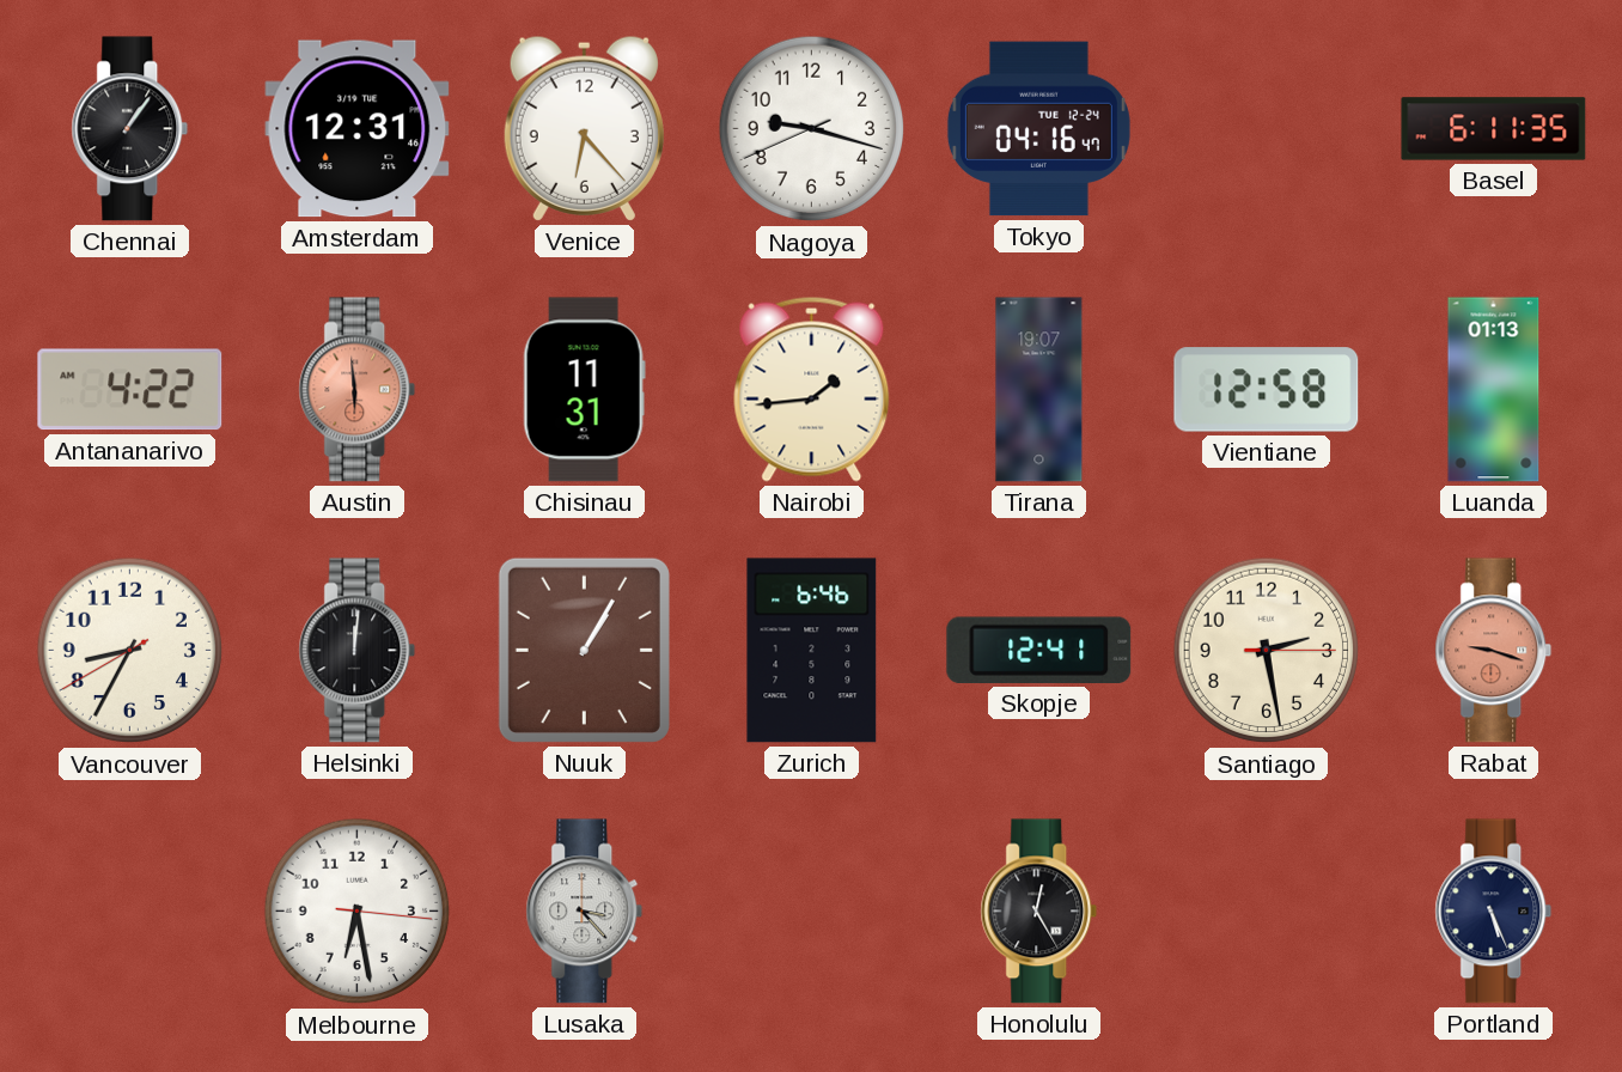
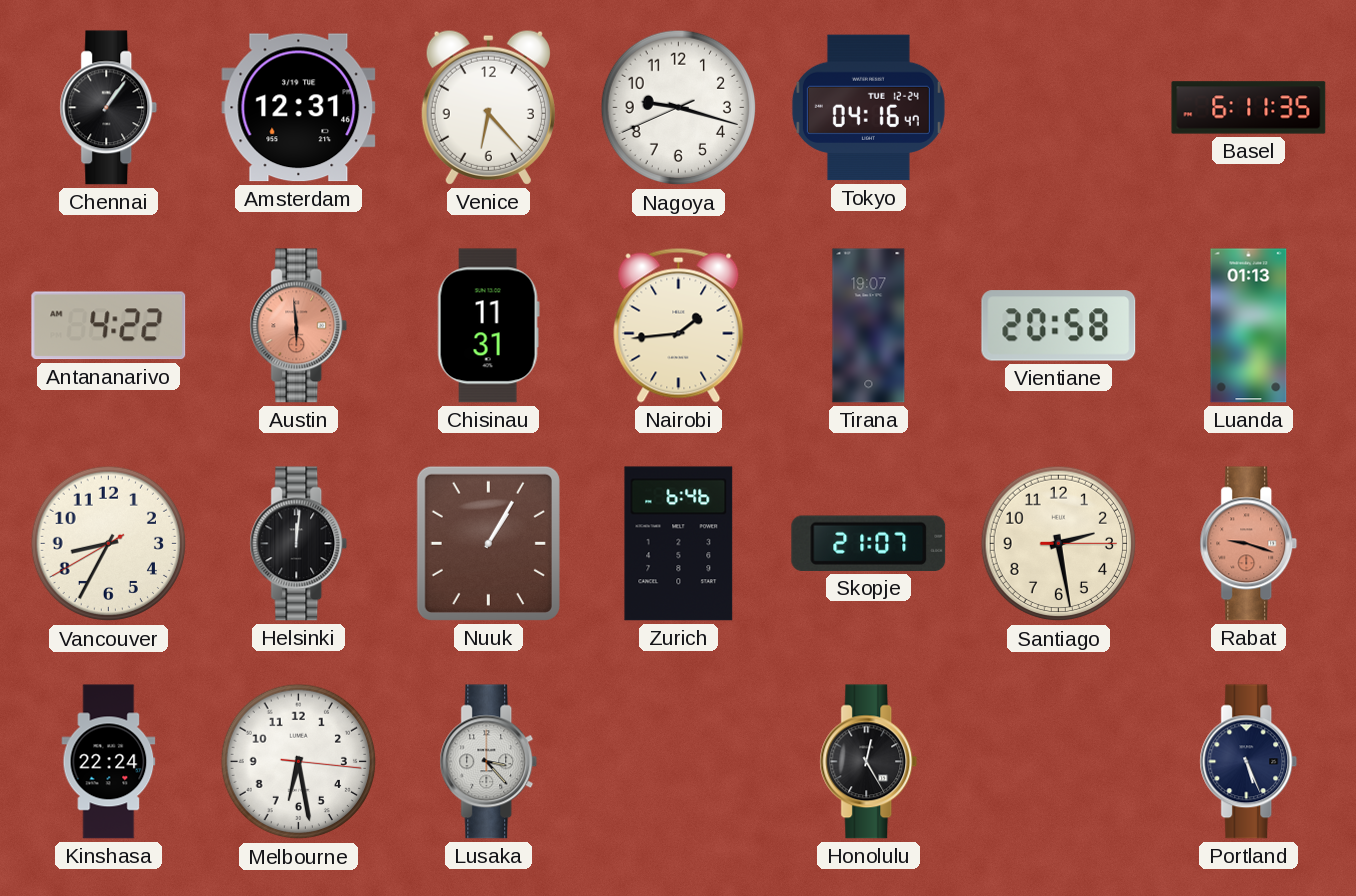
Vientiane: 12:58 -> 20:58 (1059, 326)
Skopje: 12:41 -> 21:07 (869, 543)
Kinshasa: none -> 22:24 (109, 762)
